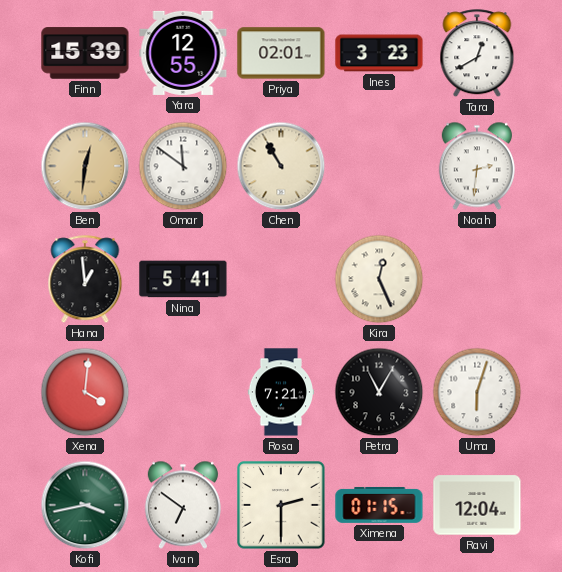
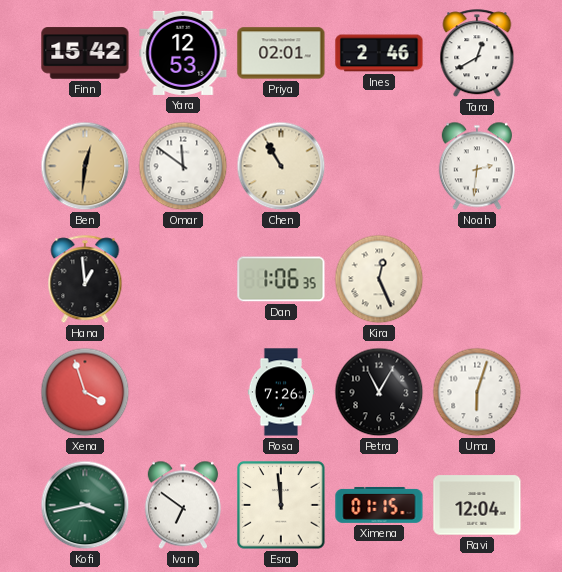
Finn: 15:39 -> 15:42 (85, 53)
Yara: 12:55 -> 12:53 (183, 53)
Ines: 3:23 -> 2:46 (379, 53)
Nina: 5:41 -> none (183, 279)
Dan: none -> 1:06 (281, 279)
Xena: 4:01 -> 3:57 (85, 392)
Rosa: 7:21 -> 7:26 (280, 392)
Esra: 2:30 -> 11:59 (281, 505)
